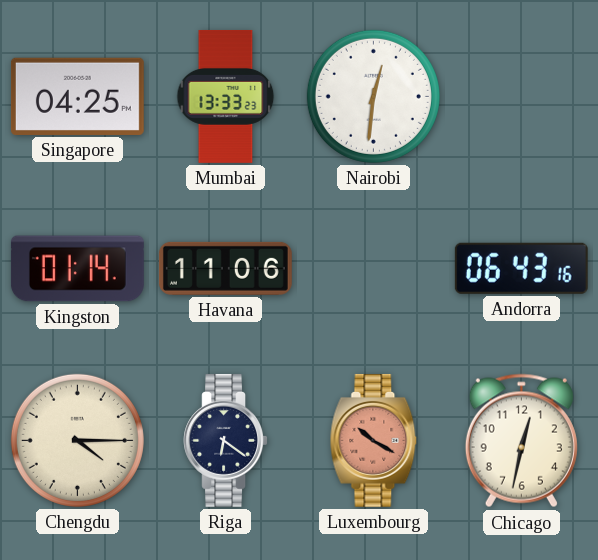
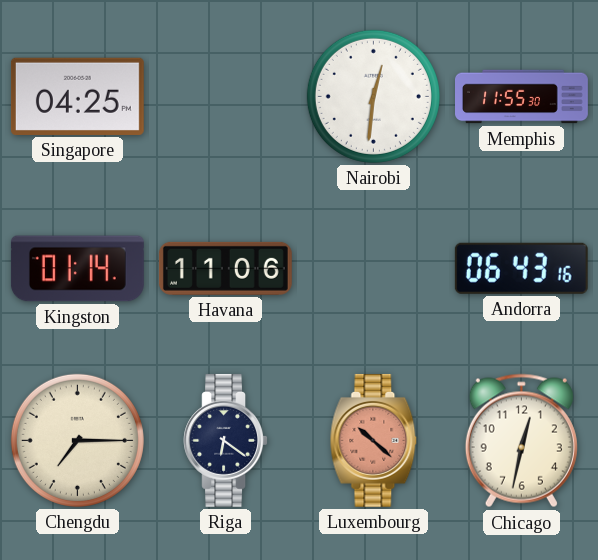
Mumbai: 13:33 -> none (226, 96)
Memphis: none -> 11:55 (522, 97)
Chengdu: 4:15 -> 7:15 (77, 440)
Luxembourg: 10:20 -> 10:22 (374, 440)
